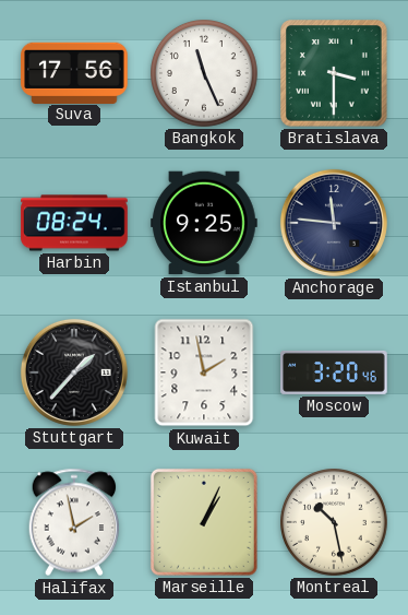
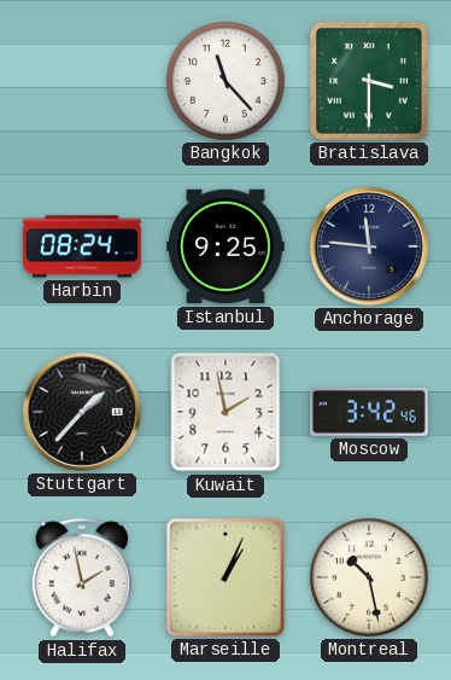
Suva: 17:56 -> none (74, 72)
Bangkok: 11:26 -> 11:23 (227, 82)
Moscow: 3:20 -> 3:42 (369, 412)
